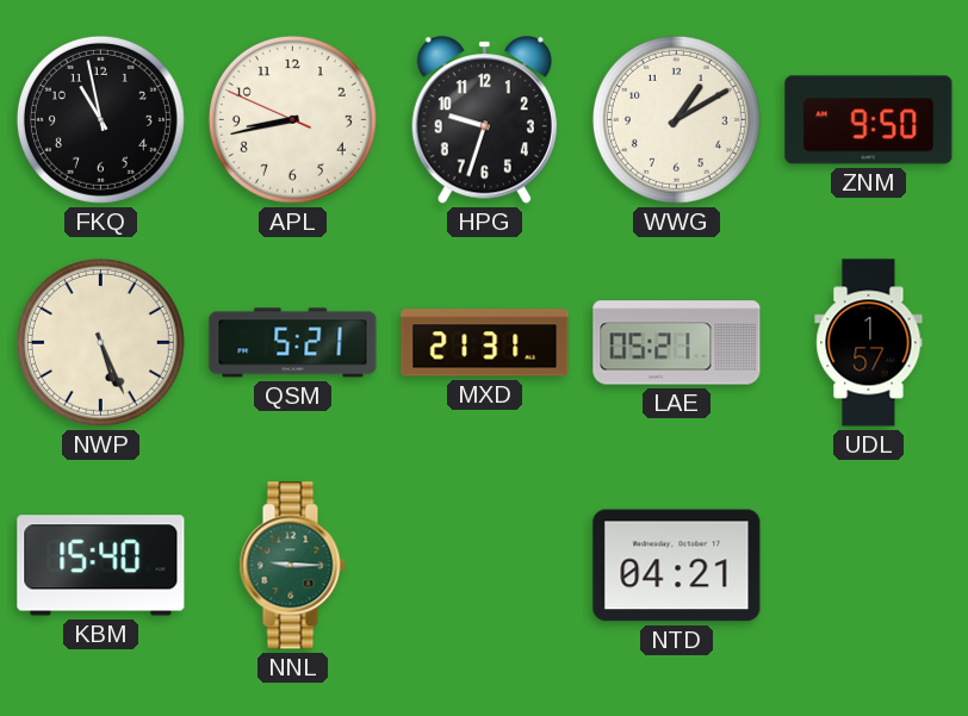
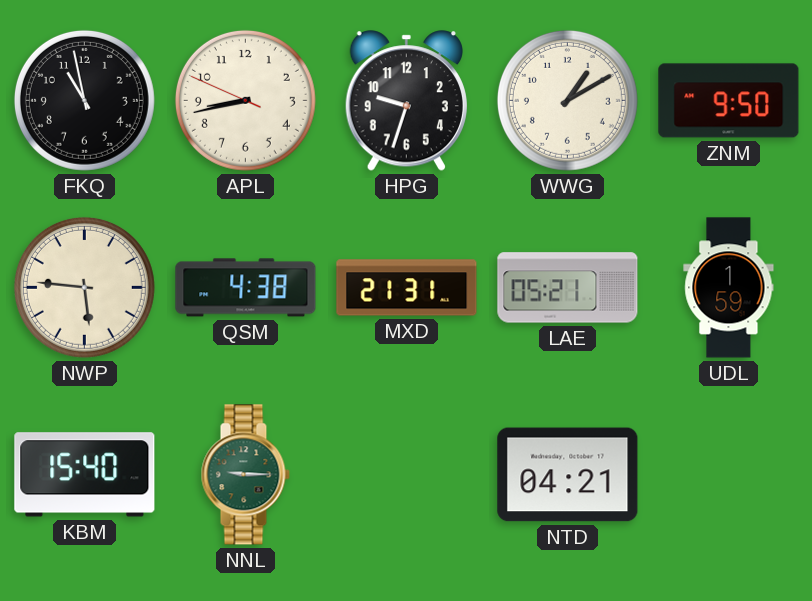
NWP: 5:26 -> 5:46 (84, 287)
QSM: 5:21 -> 4:38 (246, 288)
UDL: 1:57 -> 1:59 (729, 288)
